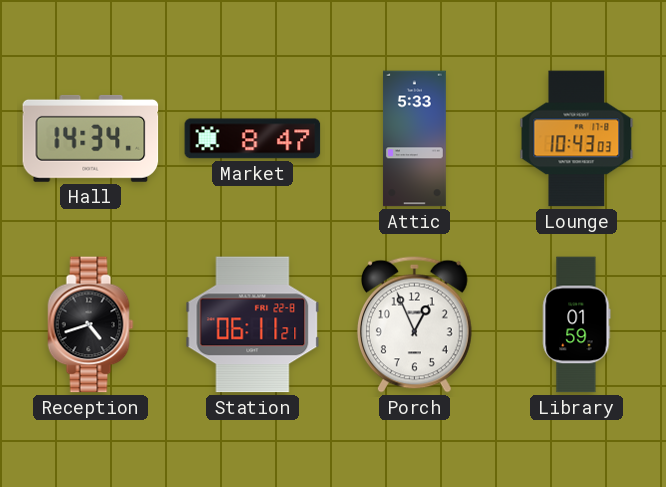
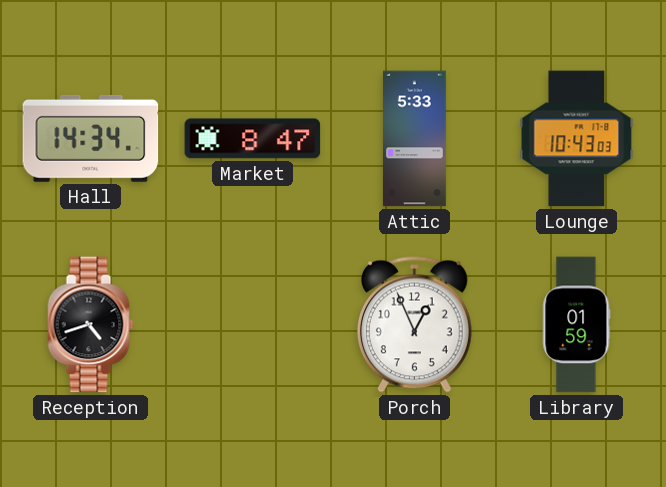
Station: 06:11 -> none (253, 325)
